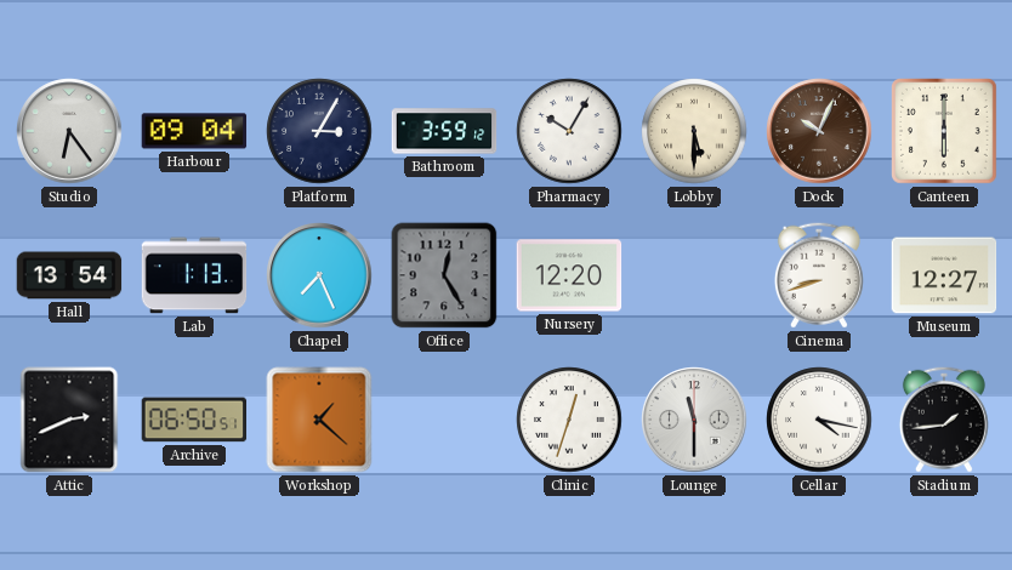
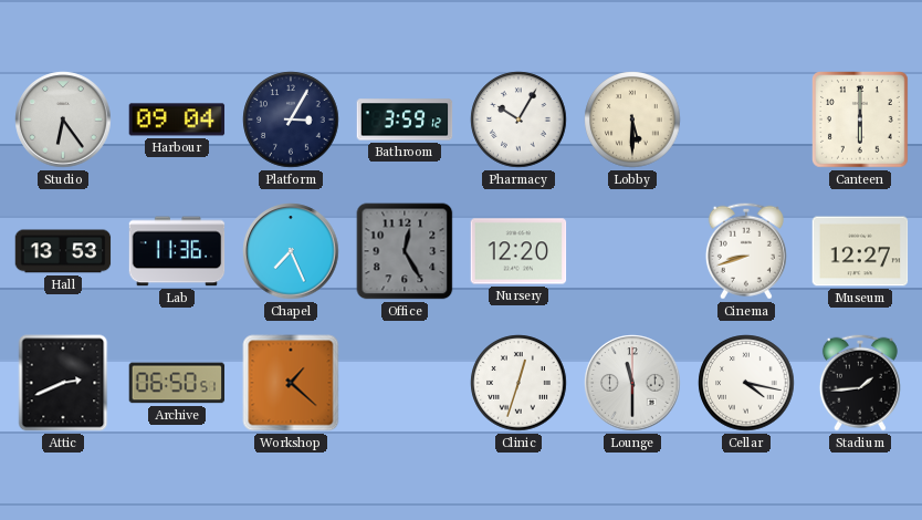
Dock: 10:04 -> none (819, 131)
Hall: 13:54 -> 13:53 (63, 251)
Lab: 1:13 -> 11:36 (177, 251)
